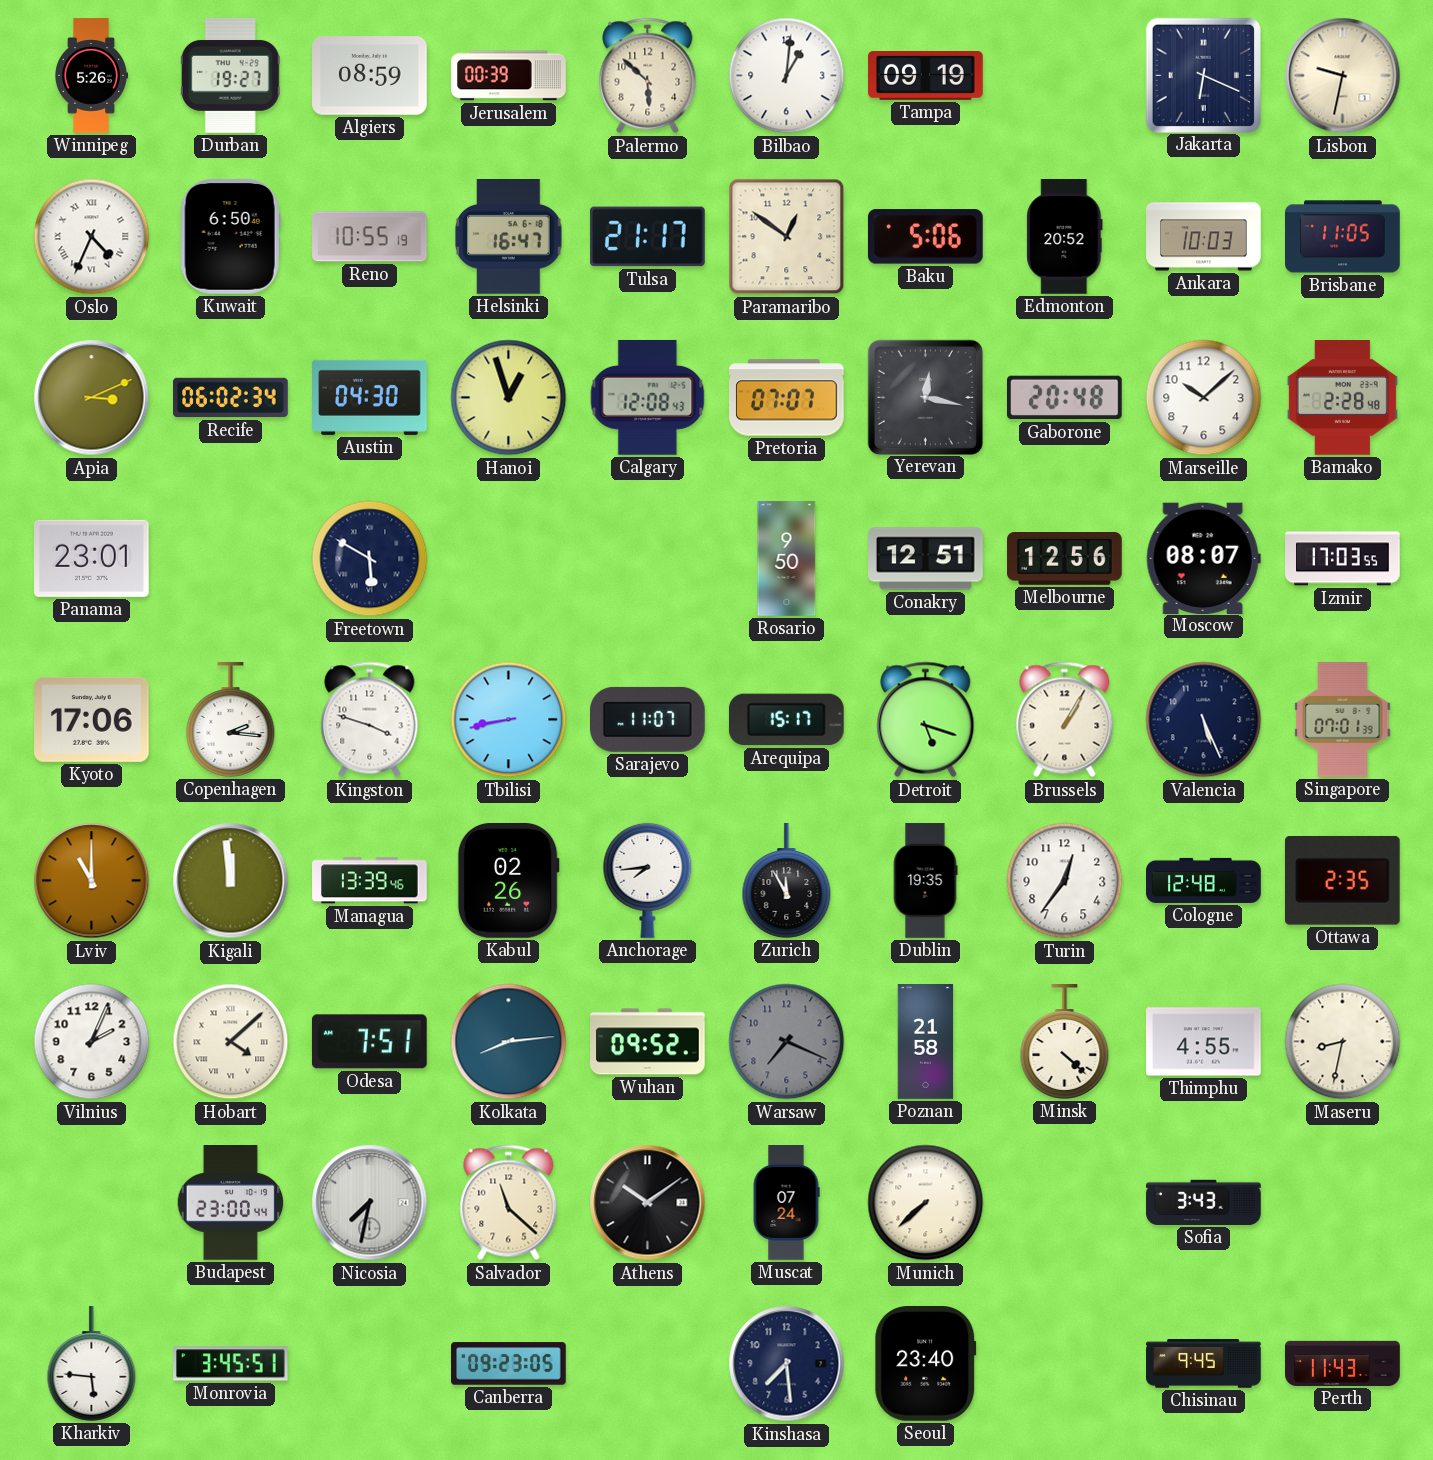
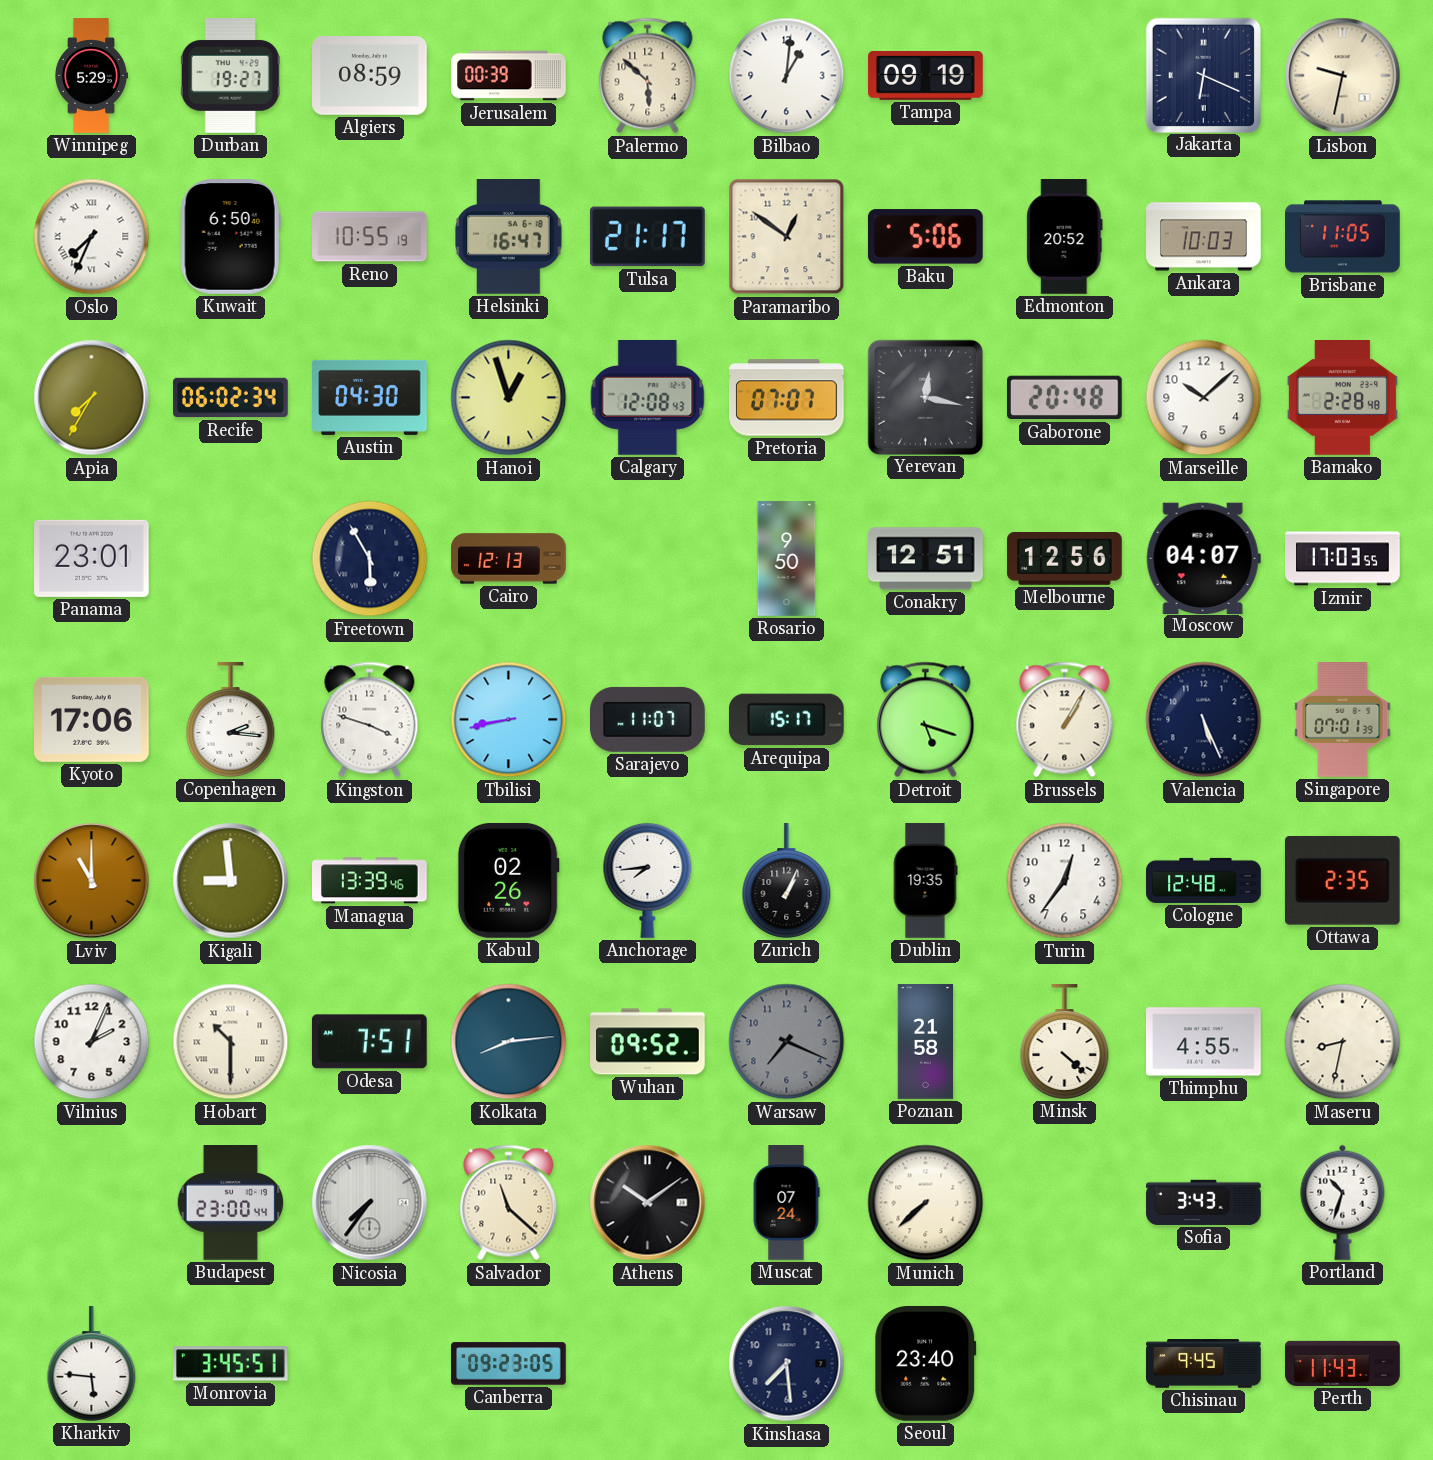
Winnipeg: 5:26 -> 5:29 (90, 76)
Oslo: 4:34 -> 7:34 (92, 237)
Apia: 3:11 -> 7:35 (92, 398)
Freetown: 5:50 -> 5:55 (370, 559)
Cairo: none -> 12:13 (509, 559)
Moscow: 08:07 -> 04:07 (1203, 558)
Kigali: 11:59 -> 8:59 (231, 881)
Zurich: 11:55 -> 1:04 (787, 881)
Hobart: 4:08 -> 10:30 (231, 1042)
Nicosia: 7:32 -> 7:36 (370, 1203)
Portland: none -> 10:33 (1343, 1202)
